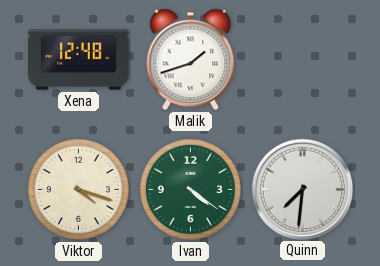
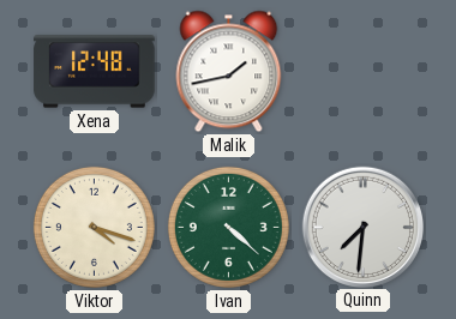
Malik: 1:42 -> 1:43 (229, 72)
Ivan: 4:21 -> 4:22 (228, 227)
